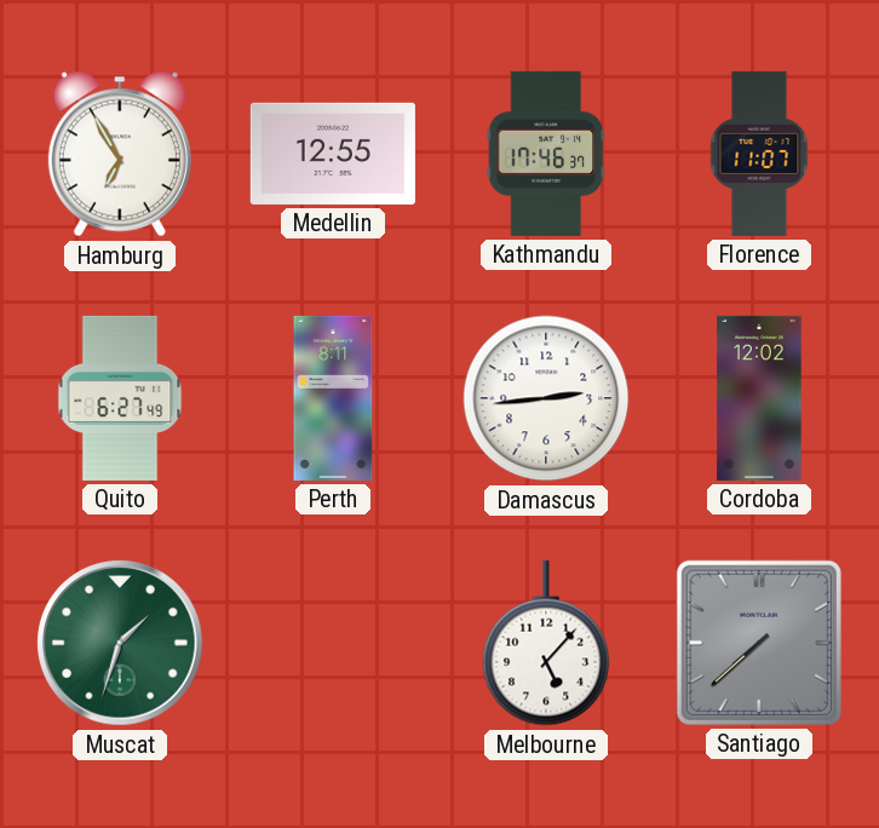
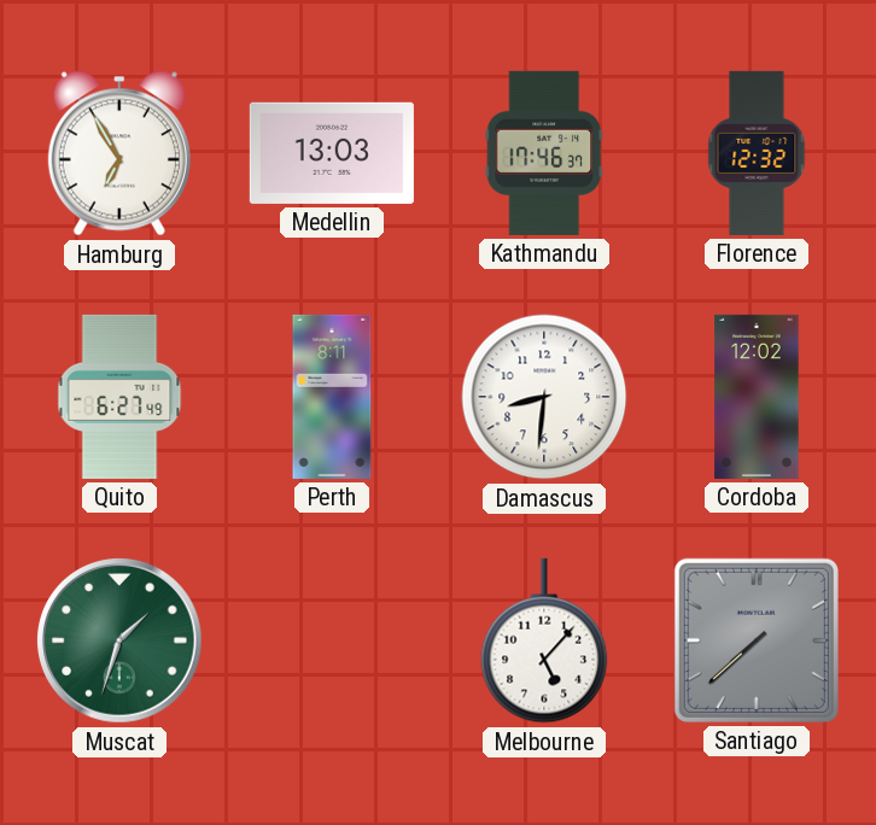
Medellin: 12:55 -> 13:03 (332, 153)
Florence: 11:07 -> 12:32 (757, 153)
Damascus: 2:44 -> 8:31 (544, 397)
